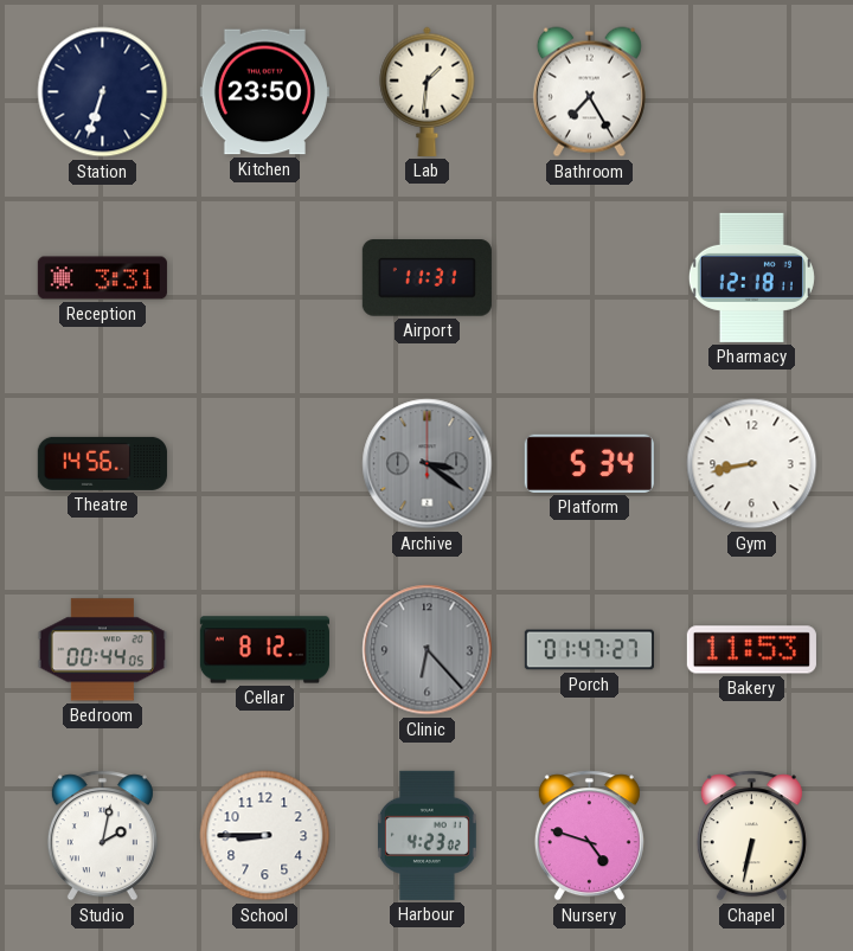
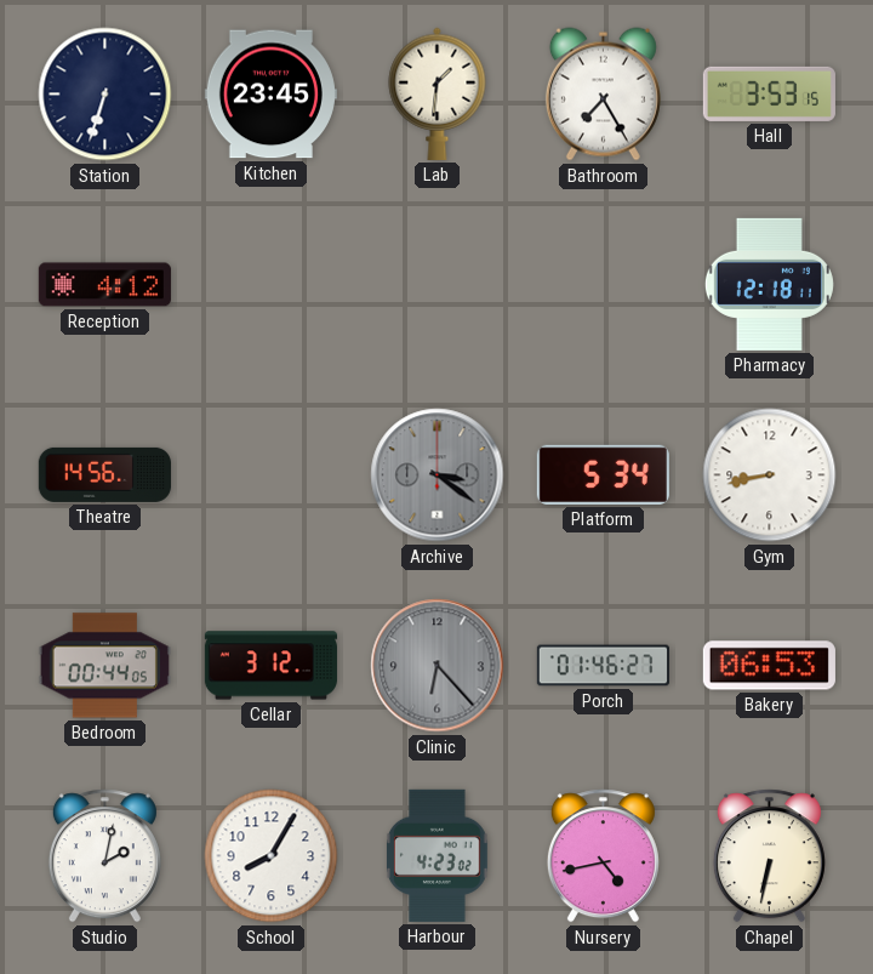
Kitchen: 23:50 -> 23:45 (270, 95)
Hall: none -> 3:53 (769, 93)
Reception: 3:31 -> 4:12 (104, 285)
Airport: 11:31 -> none (426, 278)
Cellar: 8:12 -> 3:12 (270, 666)
Porch: 01:47 -> 01:46 (603, 666)
Bakery: 11:53 -> 06:53 (769, 666)
School: 8:45 -> 8:05 (272, 856)
Nursery: 4:48 -> 4:43 (603, 856)
